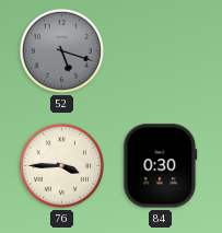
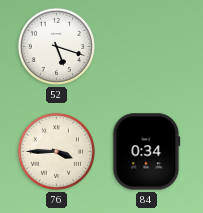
52 dial: grey -> white (56, 46)
84: 0:30 -> 0:34 (147, 152)
